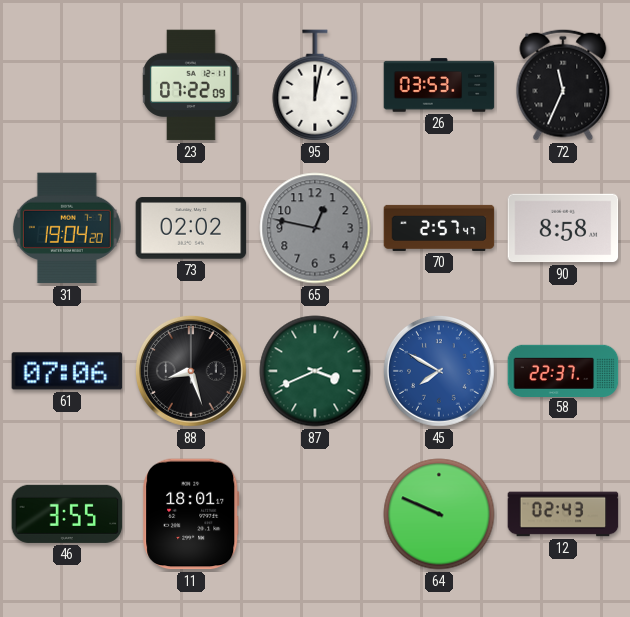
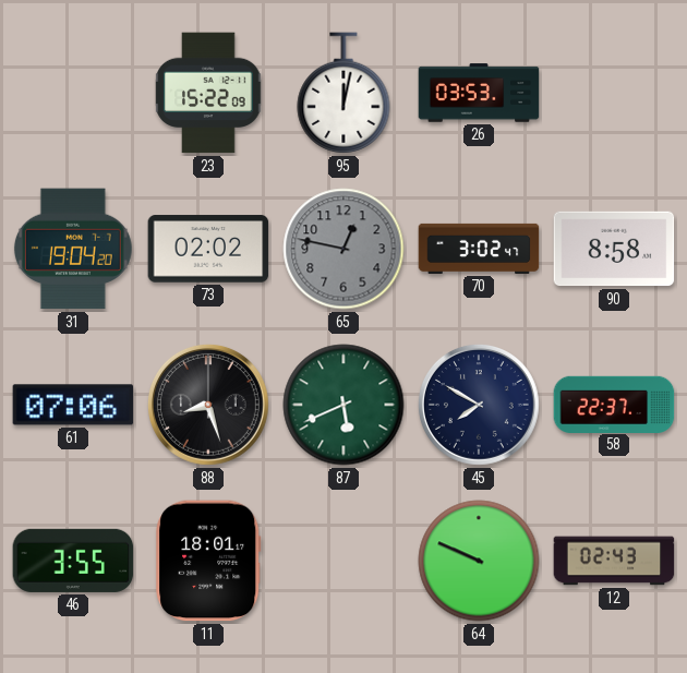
23: 07:22 -> 15:22 (208, 93)
72: 11:34 -> none (563, 85)
70: 2:57 -> 3:02 (479, 249)
87: 3:41 -> 5:41 (343, 405)
45 dial: blue -> navy (479, 405)
